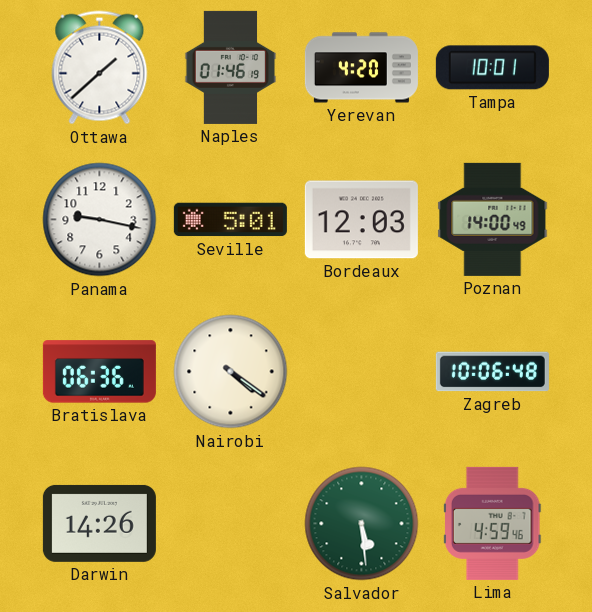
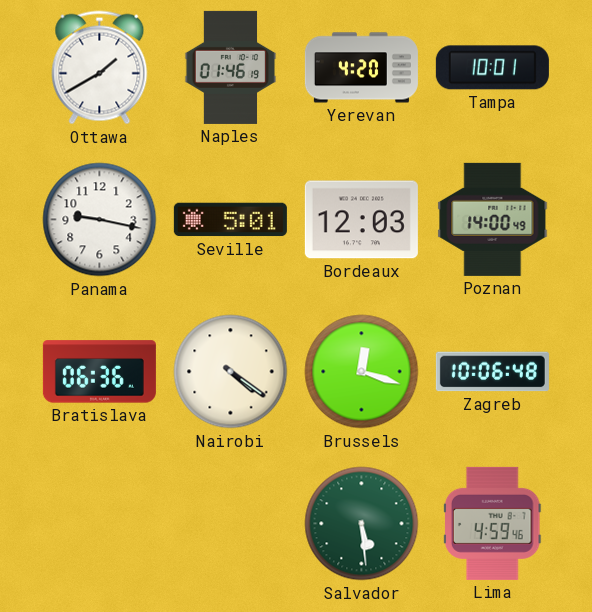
Ottawa: 1:38 -> 1:40 (100, 68)
Brussels: none -> 12:18 (362, 372)
Darwin: 14:26 -> none (99, 523)
